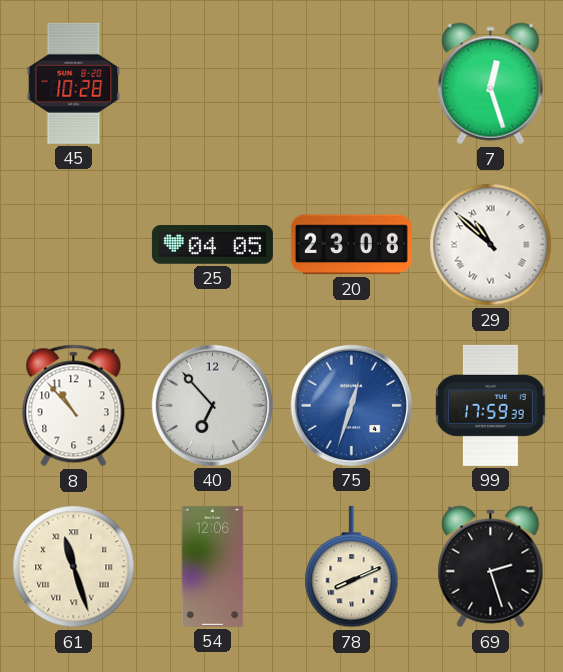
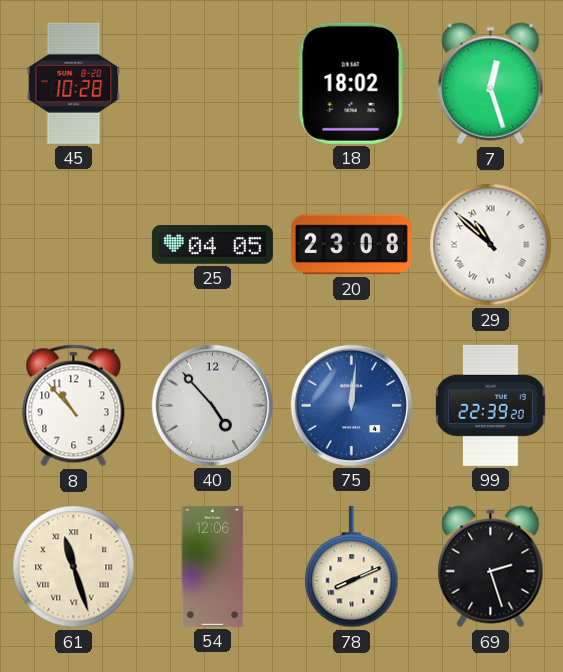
18: none -> 18:02 (351, 83)
40: 6:53 -> 4:53 (212, 405)
75: 12:33 -> 12:01 (351, 405)
99: 17:59 -> 22:39 (491, 405)
